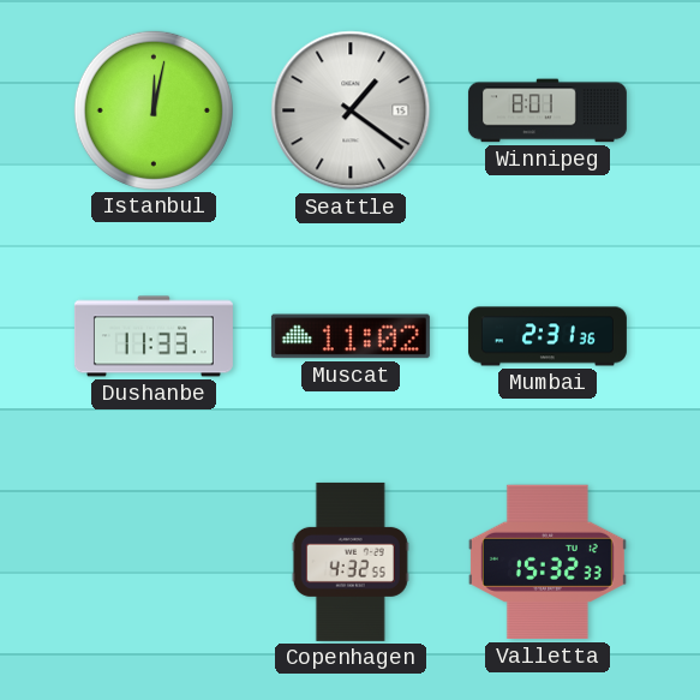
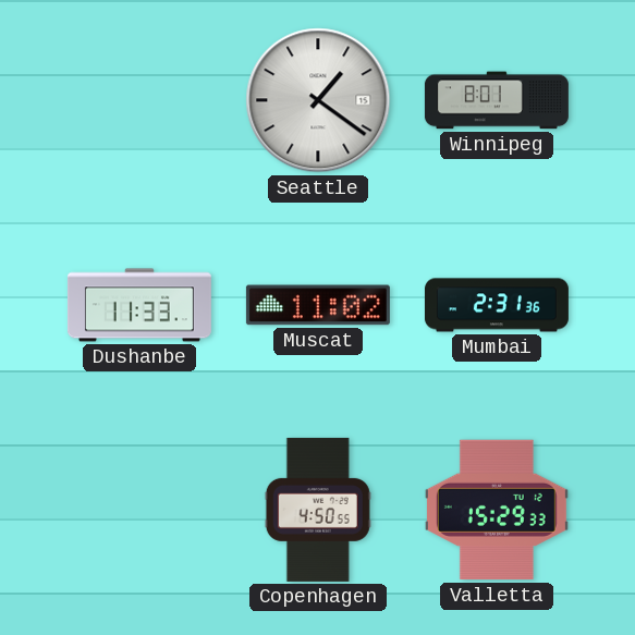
Istanbul: 12:02 -> none (154, 110)
Copenhagen: 4:32 -> 4:50 (318, 510)
Valletta: 15:32 -> 15:29 (497, 510)
